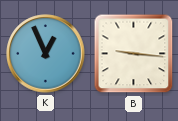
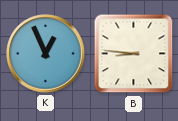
B: 9:16 -> 8:46 (134, 54)
